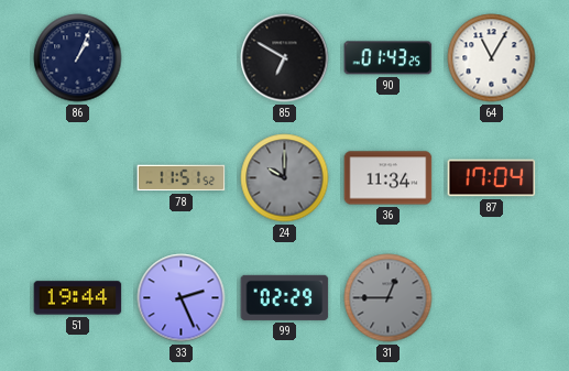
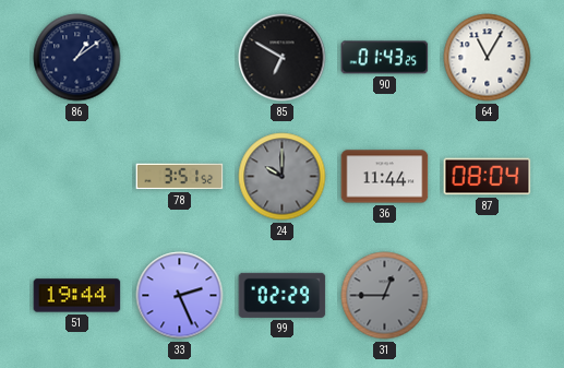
86: 1:04 -> 1:09 (77, 58)
78: 11:51 -> 3:51 (180, 177)
36: 11:34 -> 11:44 (385, 177)
87: 17:04 -> 08:04 (488, 177)
